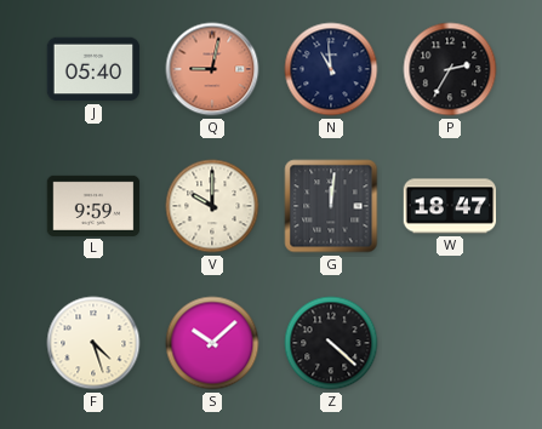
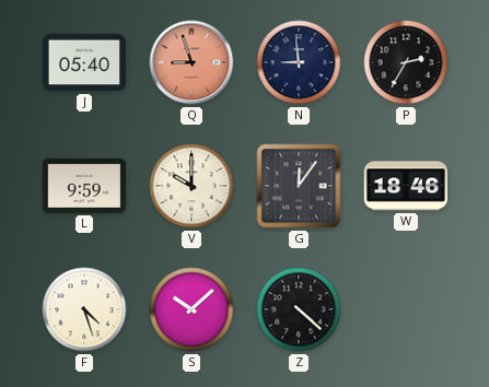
Q: 9:02 -> 8:57 (191, 62)
N: 10:59 -> 8:59 (299, 62)
G: 12:01 -> 12:06 (299, 186)
W: 18:47 -> 18:46 (406, 186)
